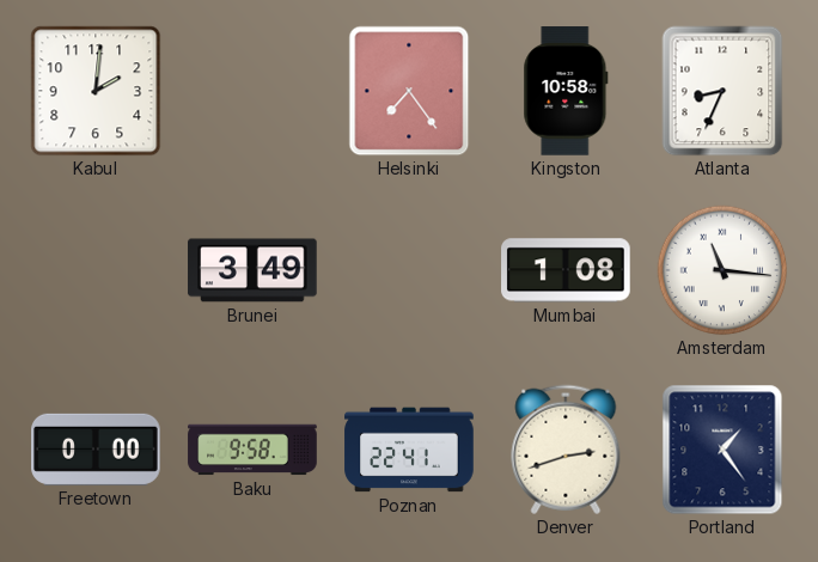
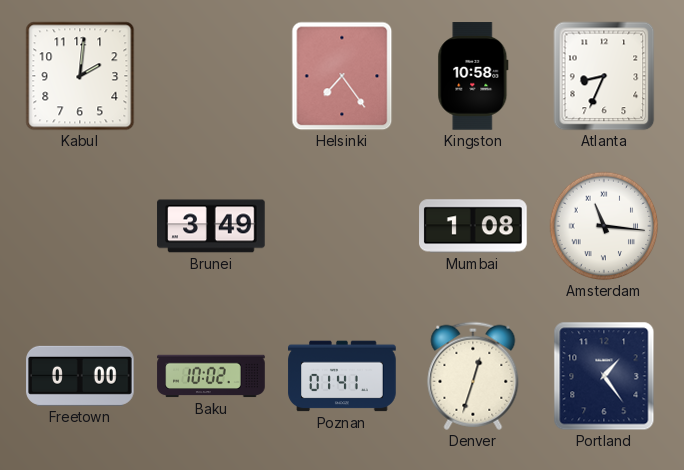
Baku: 9:58 -> 10:02 (211, 376)
Poznan: 22:41 -> 01:41 (342, 376)
Denver: 2:42 -> 12:33 (473, 376)
